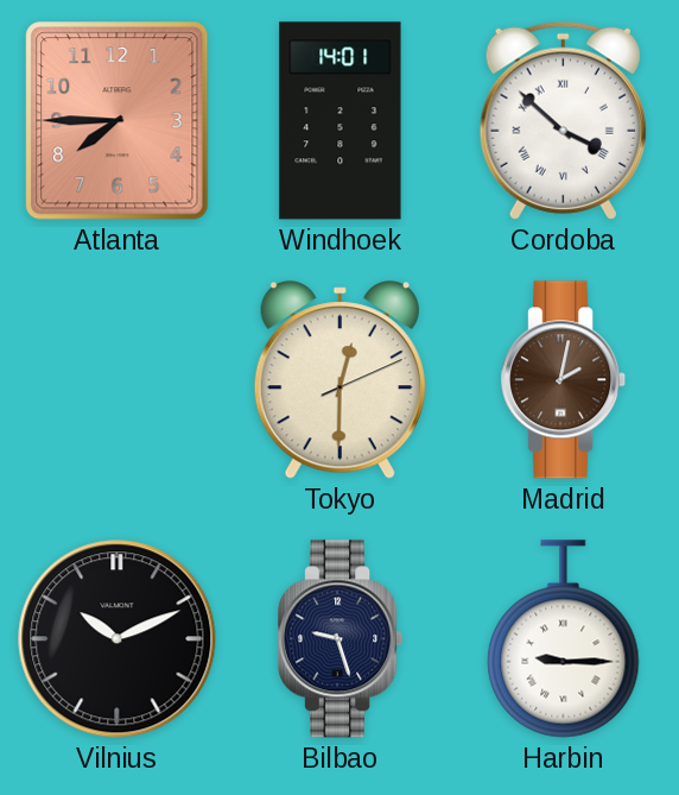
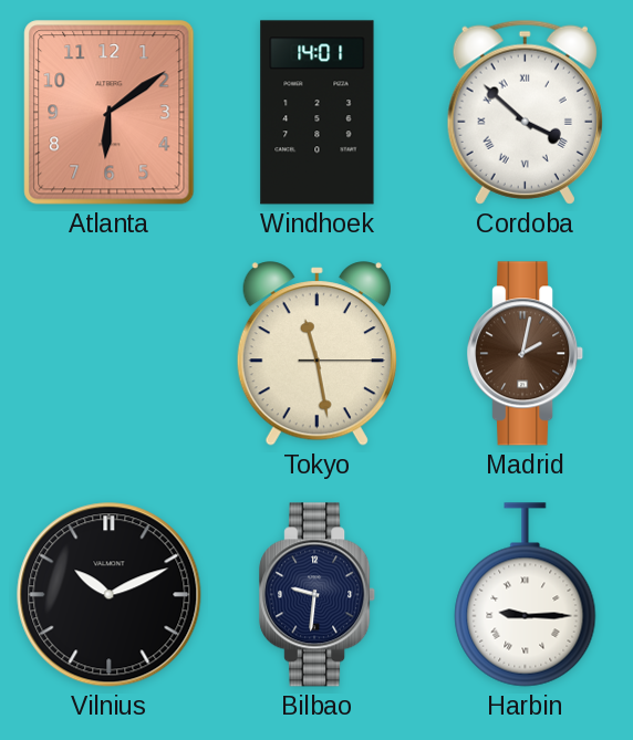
Atlanta: 7:45 -> 6:09 (110, 113)
Tokyo: 12:30 -> 11:28 (316, 354)
Bilbao: 9:27 -> 9:31 (318, 595)
